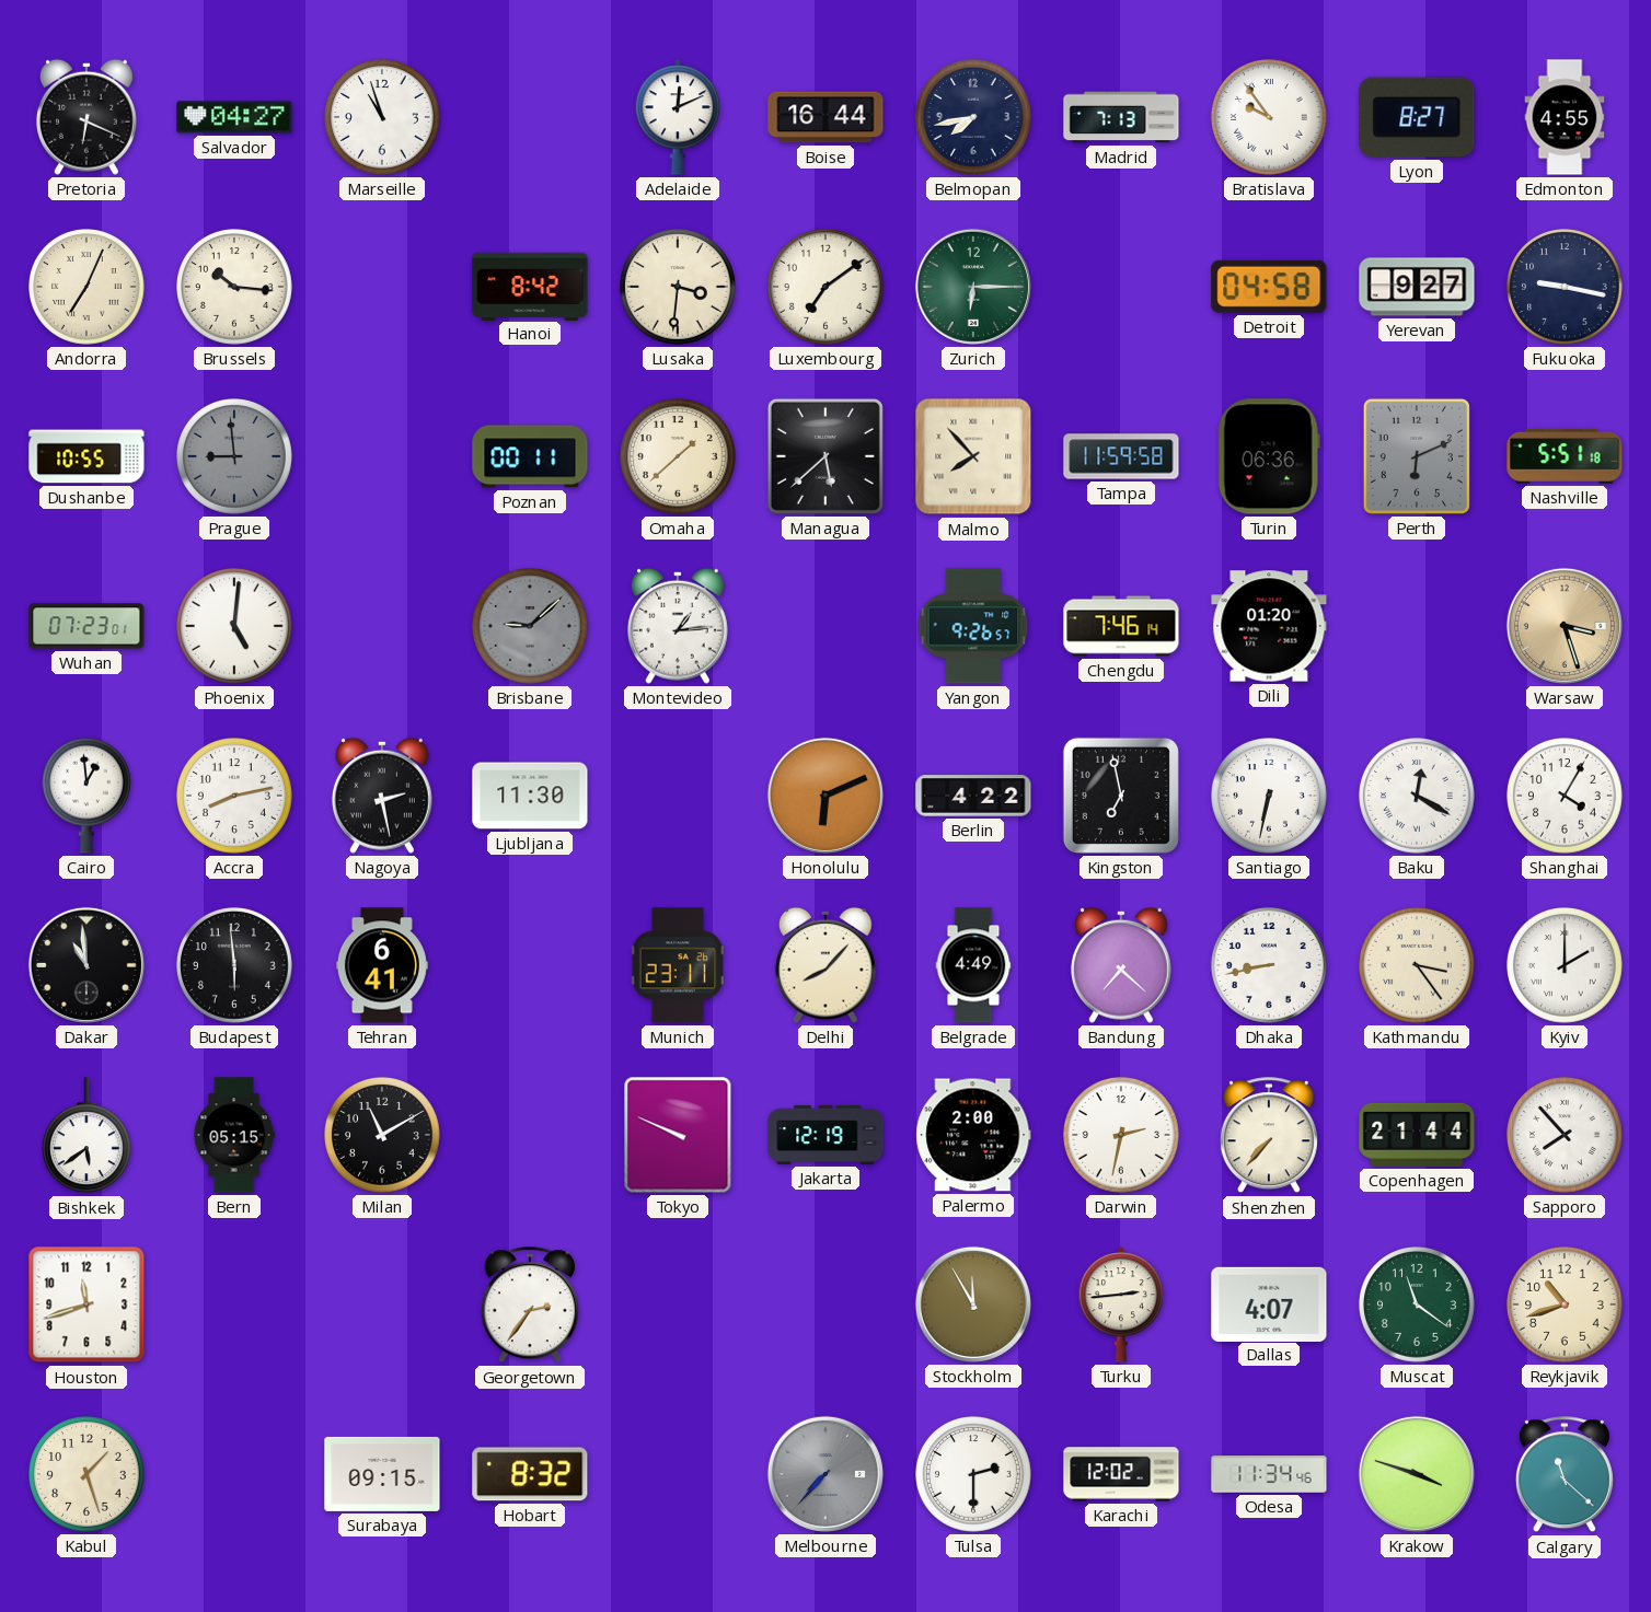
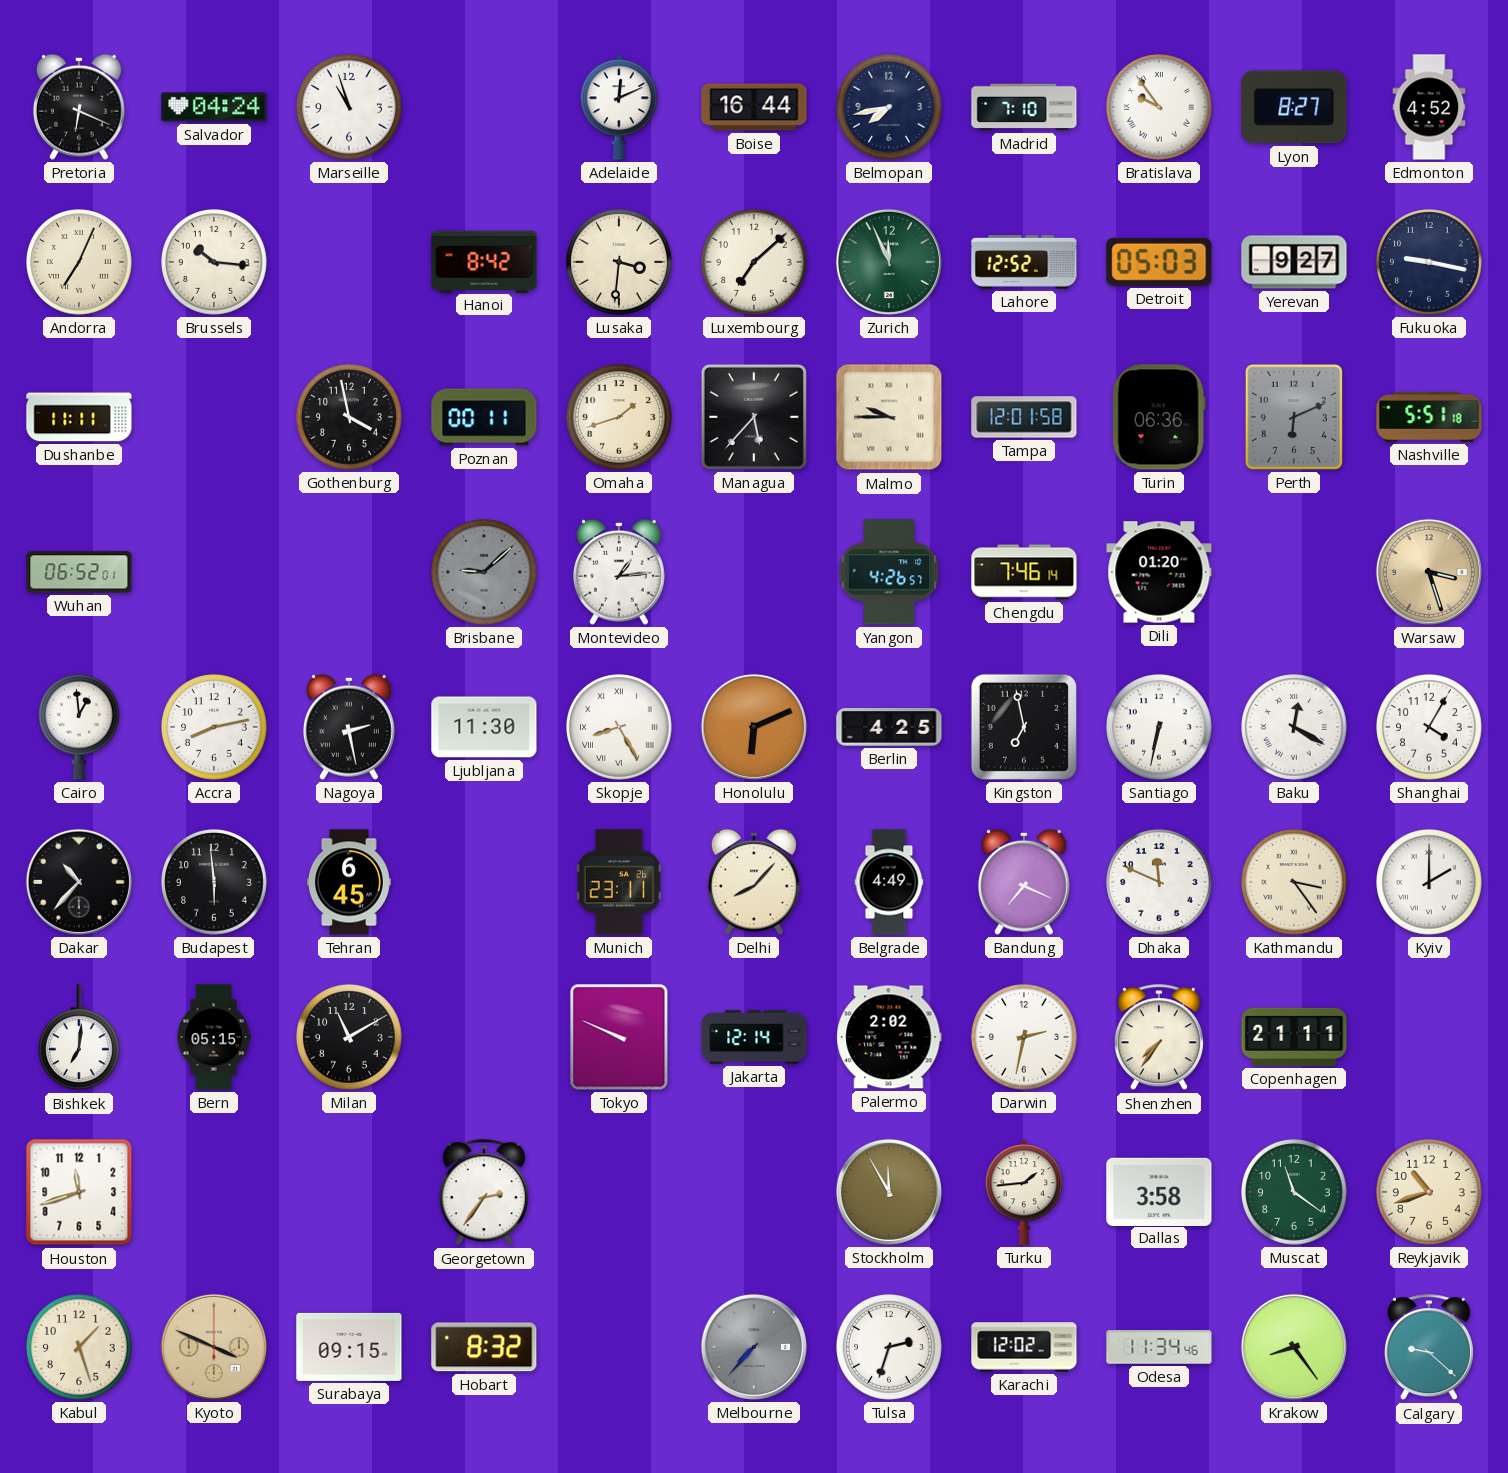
Salvador: 04:27 -> 04:24 (214, 107)
Madrid: 7:13 -> 7:10 (1024, 107)
Edmonton: 4:55 -> 4:52 (1429, 107)
Luxembourg: 7:09 -> 7:08 (755, 263)
Zurich: 6:15 -> 11:56 (889, 262)
Lahore: none -> 12:52 (1024, 262)
Detroit: 04:58 -> 05:03 (1159, 262)
Dushanbe: 10:55 -> 11:11 (79, 417)
Prague: 8:59 -> none (235, 457)
Gothenburg: none -> 3:58 (350, 418)
Omaha: 1:38 -> 1:42 (620, 418)
Managua: 5:38 -> 5:37 (754, 417)
Malmo: 7:53 -> 9:45 (889, 417)
Tampa: 11:59 -> 12:01 (1024, 417)
Wuhan: 07:23 -> 06:52 (79, 572)
Phoenix: 5:01 -> none (235, 627)
Yangon: 9:26 -> 4:26 (889, 572)
Skopje: none -> 8:25 (620, 728)
Berlin: 4:22 -> 4:25 (889, 727)
Dakar: 10:59 -> 10:37 (79, 882)
Tehran: 6:41 -> 6:45 (349, 882)
Bandung: 7:22 -> 7:19 (1024, 882)
Dhaka: 8:43 -> 11:49 (1160, 883)
Bishkek: 5:39 -> 7:01 (79, 1038)
Jakarta: 12:19 -> 12:14 (754, 1037)
Palermo: 2:00 -> 2:02 (889, 1037)
Shenzhen: 7:37 -> 7:36 (1159, 1038)
Copenhagen: 21:44 -> 21:11 (1294, 1037)
Sapporo: 7:53 -> none (1566, 1136)
Turku: 2:44 -> 1:44 (1024, 1192)
Dallas: 4:07 -> 3:58 (1159, 1191)
Kyoto: none -> 3:49 (214, 1347)
Tulsa: 2:30 -> 2:33 (890, 1348)
Krakow: 3:48 -> 8:24 (1294, 1347)
Calgary: 11:22 -> 9:22 (1429, 1348)
